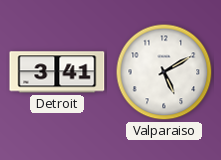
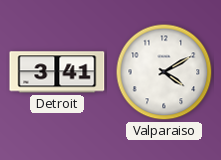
Valparaiso: 5:10 -> 4:10 (164, 72)
